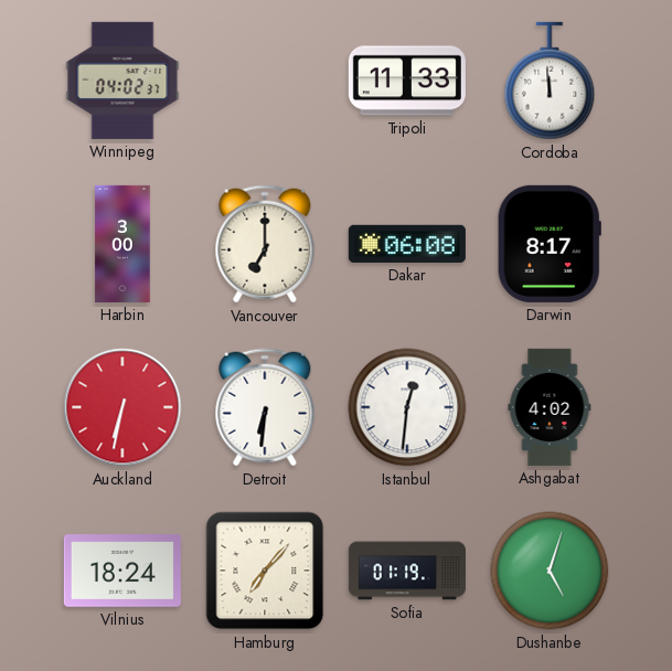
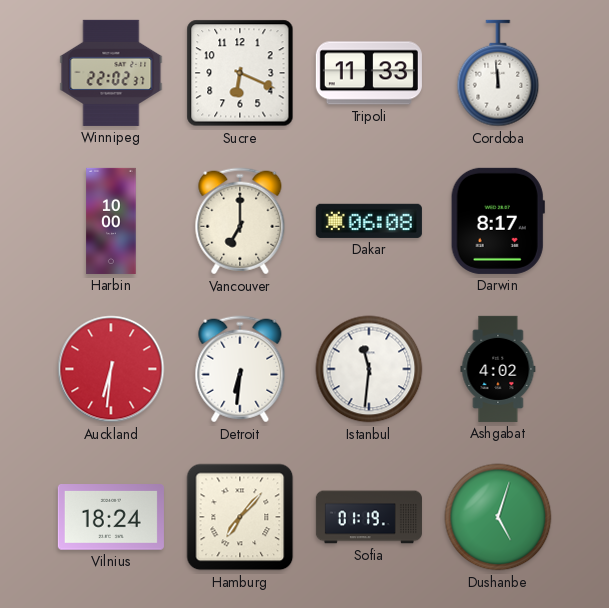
Winnipeg: 04:02 -> 22:02 (111, 73)
Sucre: none -> 6:19 (240, 73)
Harbin: 3:00 -> 10:00 (111, 221)
Auckland: 6:32 -> 6:31 (111, 369)
Istanbul: 12:31 -> 11:31 (369, 369)
